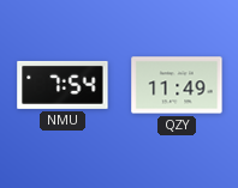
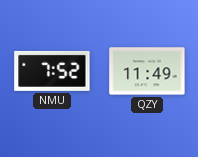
NMU: 7:54 -> 7:52 (52, 71)
